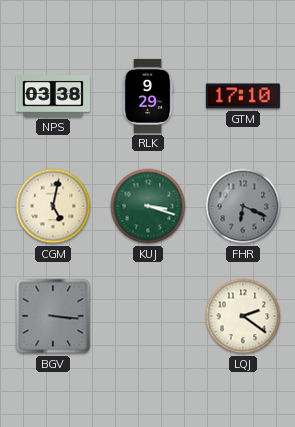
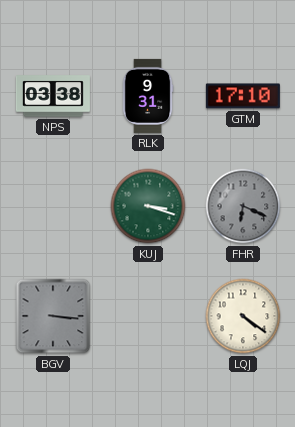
RLK: 9:29 -> 9:31 (148, 96)
CGM: 5:02 -> none (53, 206)
LQJ: 2:21 -> 4:21 (243, 316)
